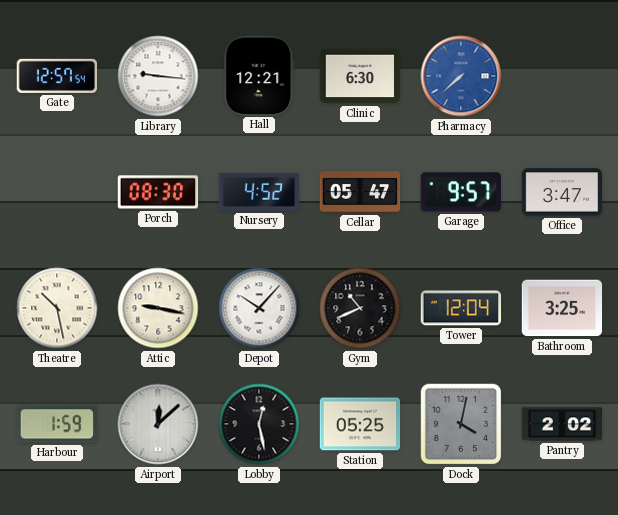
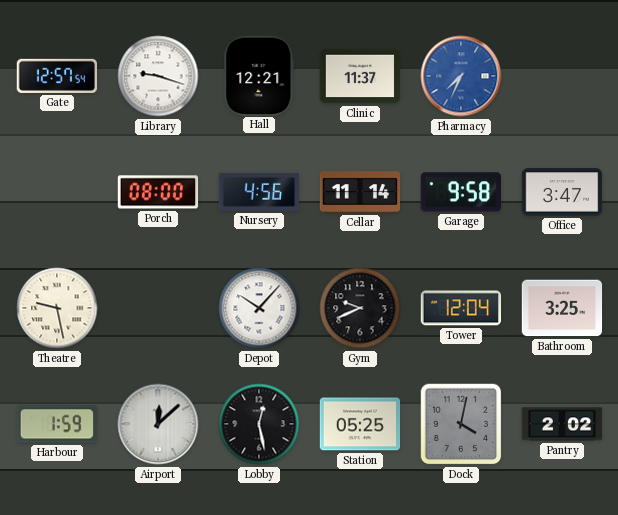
Library: 9:16 -> 9:18 (158, 76)
Clinic: 6:30 -> 11:37 (360, 76)
Pharmacy: 7:38 -> 7:34 (461, 76)
Porch: 08:30 -> 08:00 (158, 192)
Nursery: 4:52 -> 4:56 (259, 192)
Cellar: 05:47 -> 11:14 (360, 192)
Garage: 9:57 -> 9:58 (460, 192)
Theatre: 10:28 -> 9:28 (57, 308)
Attic: 9:17 -> none (158, 308)
Gym: 10:41 -> 9:41 (360, 308)
